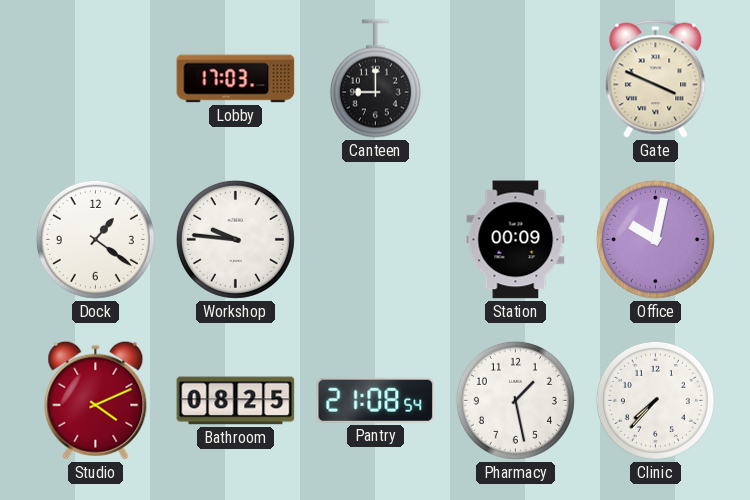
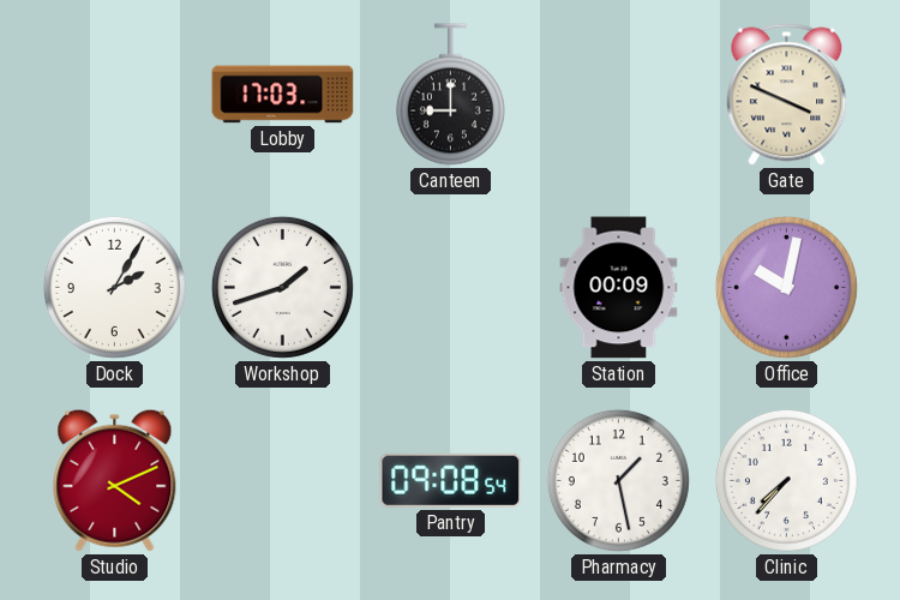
Dock: 1:21 -> 2:05 (114, 287)
Workshop: 9:46 -> 1:42 (282, 287)
Bathroom: 08:25 -> none (236, 401)
Pantry: 21:08 -> 09:08 (451, 480)
